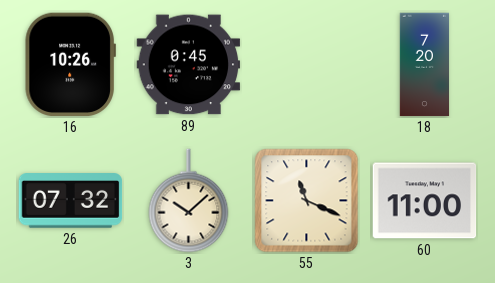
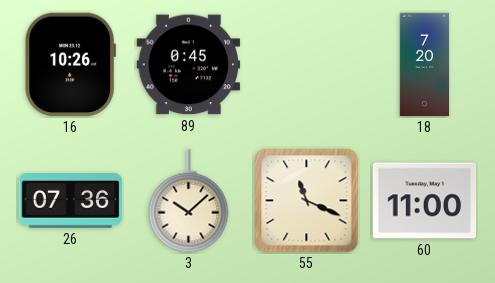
26: 07:32 -> 07:36 (71, 201)
